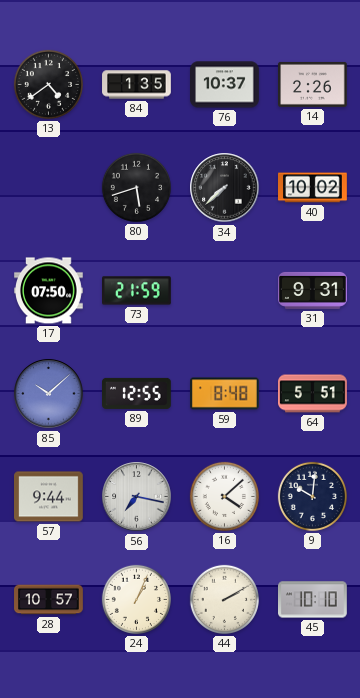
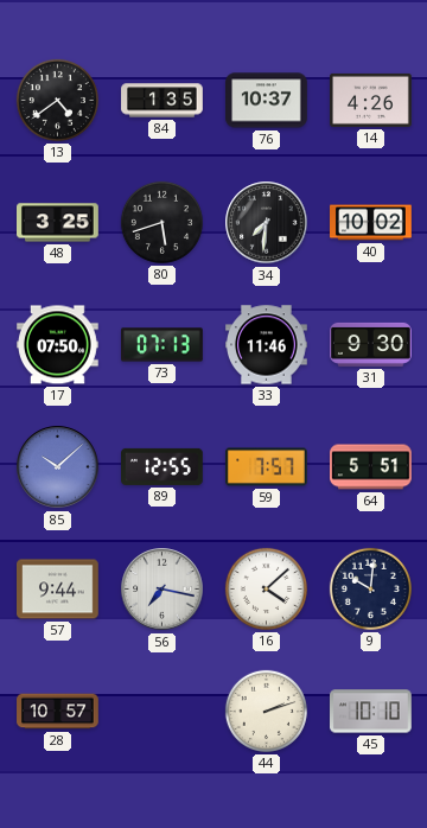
14: 2:26 -> 4:26 (371, 100)
48: none -> 3:25 (58, 223)
34: 7:38 -> 7:31 (267, 223)
73: 21:59 -> 07:13 (162, 345)
33: none -> 11:46 (267, 345)
31: 9:31 -> 9:30 (371, 344)
59: 8:48 -> 7:57 (267, 467)
24: 1:04 -> none (136, 599)
44: 2:10 -> 2:12 (266, 711)
